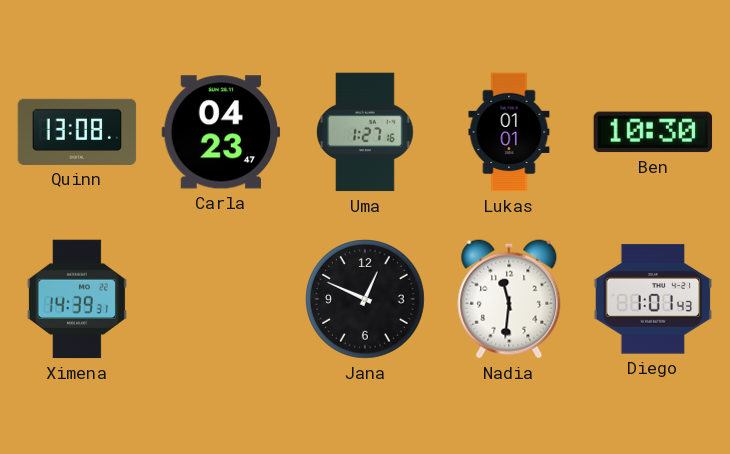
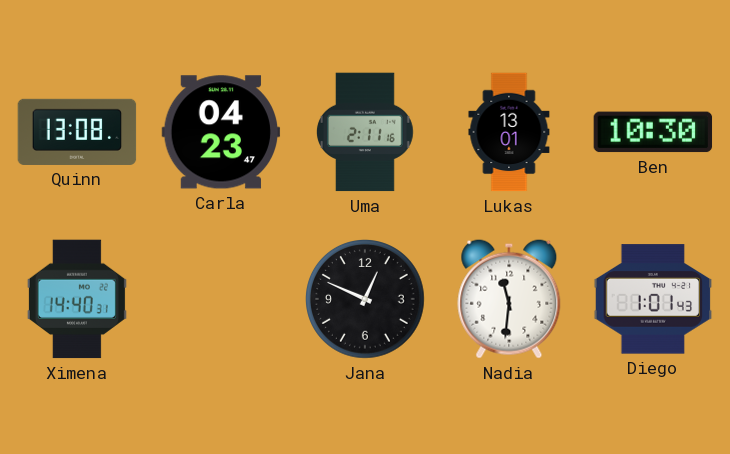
Uma: 1:27 -> 2:11 (365, 132)
Lukas: 01:01 -> 13:01 (509, 132)
Ximena: 14:39 -> 14:40 (77, 299)
